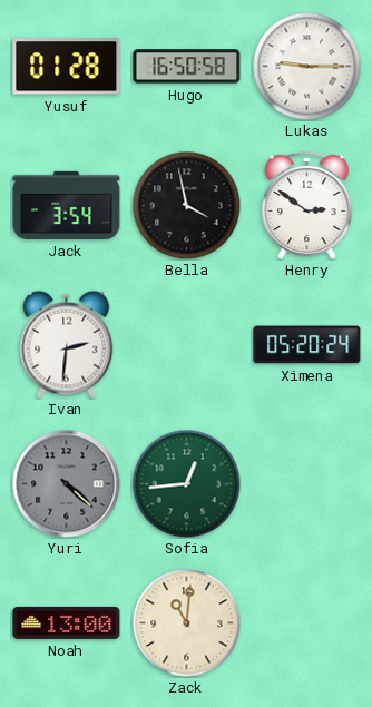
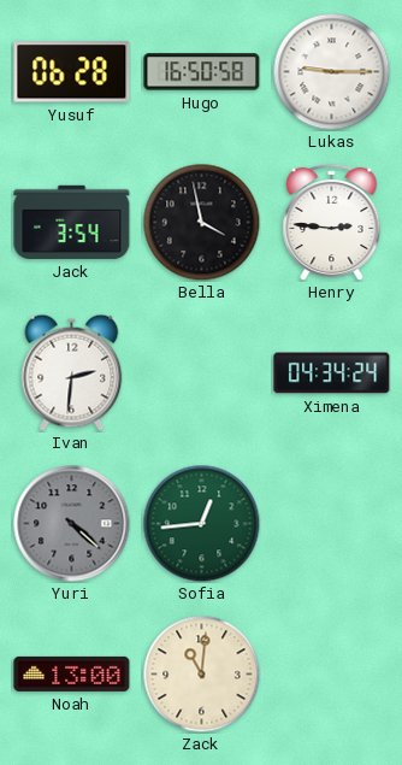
Yusuf: 01:28 -> 06:28 (72, 72)
Henry: 2:51 -> 2:46 (332, 222)
Ximena: 05:20 -> 04:34 (332, 373)
